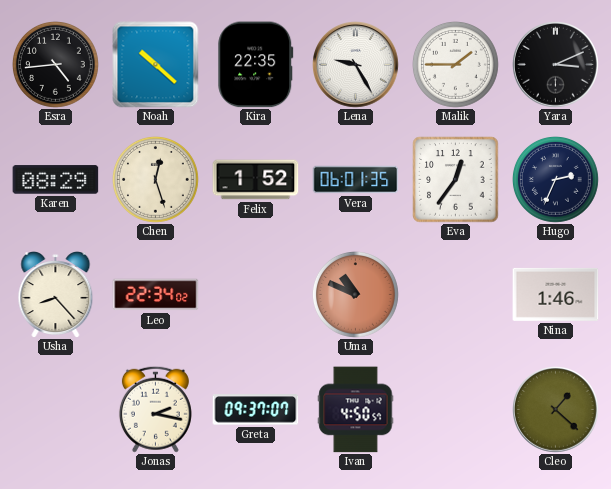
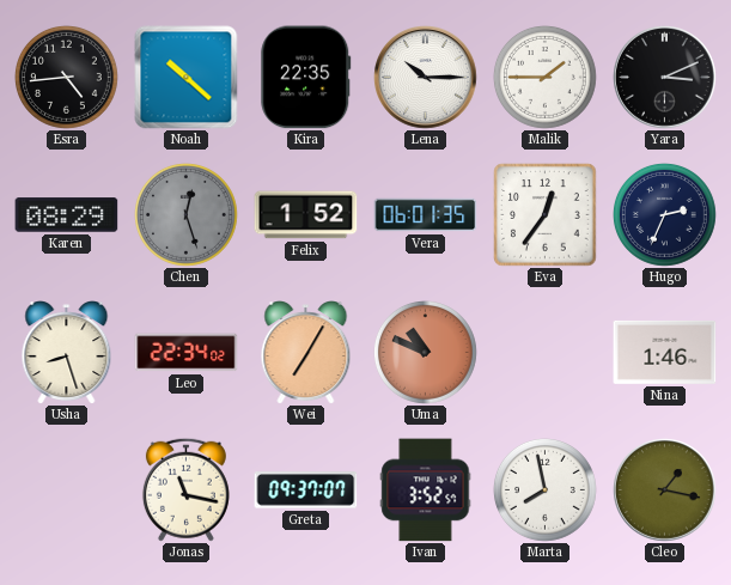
Lena: 9:25 -> 10:15 (426, 78)
Chen dial: cream -> grey (187, 215)
Usha: 8:23 -> 8:27 (67, 353)
Wei: none -> 7:05 (306, 353)
Jonas: 2:17 -> 11:17 (185, 489)
Ivan: 4:50 -> 3:52 (426, 490)
Marta: none -> 7:58 (546, 490)
Cleo: 1:22 -> 1:17 (665, 490)
